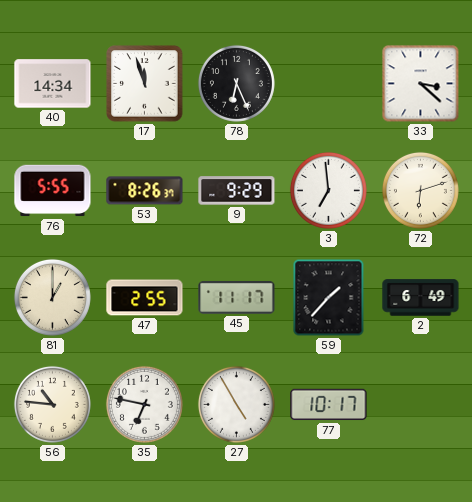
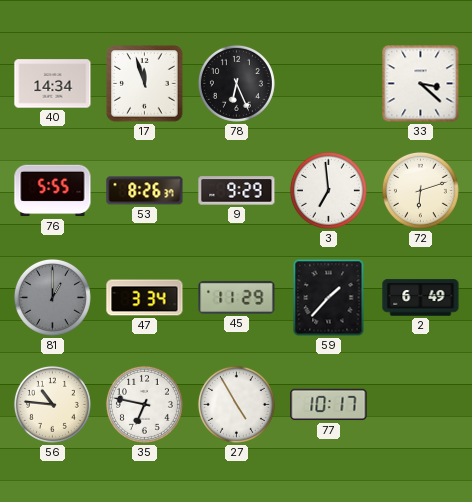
81 dial: cream -> grey (52, 297)
47: 2:55 -> 3:34 (145, 298)
45: 11:17 -> 11:29 (237, 297)
